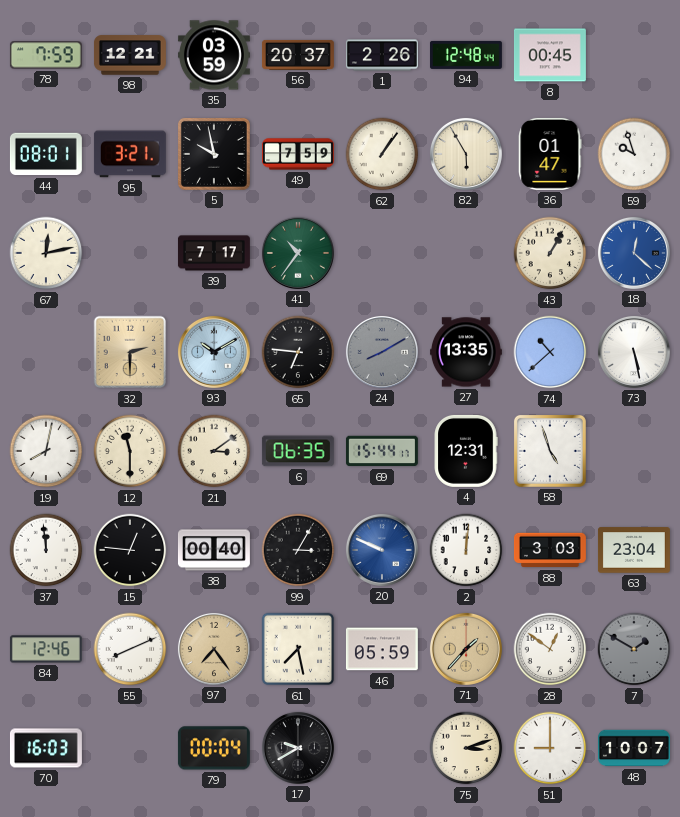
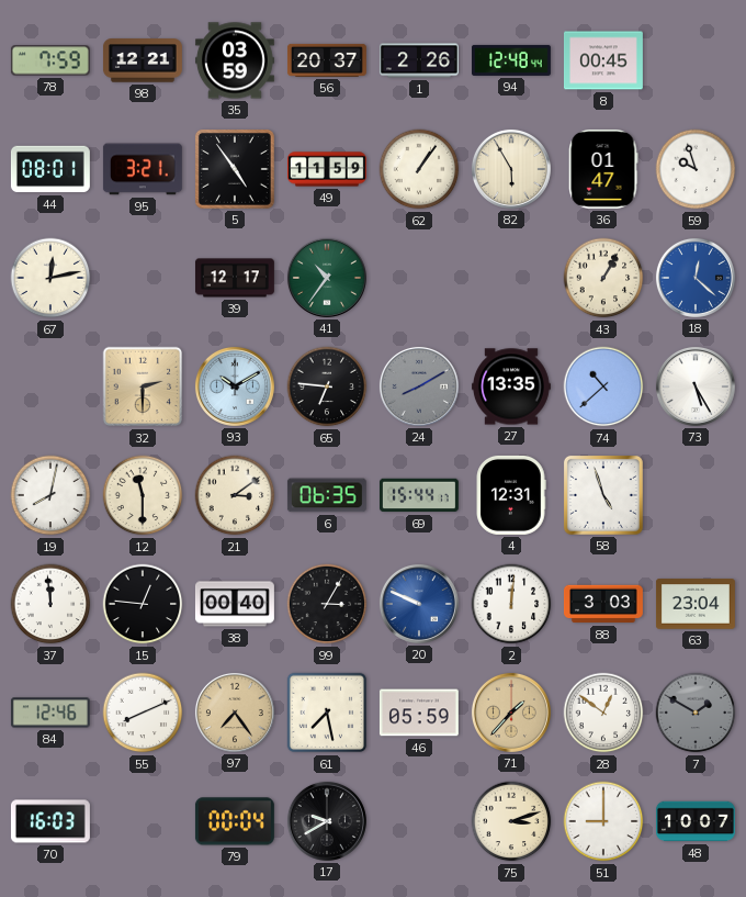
5: 9:58 -> 4:54 (235, 169)
49: 7:59 -> 11:59 (327, 169)
39: 7:17 -> 12:17 (235, 278)
73: 5:28 -> 5:25 (696, 386)
